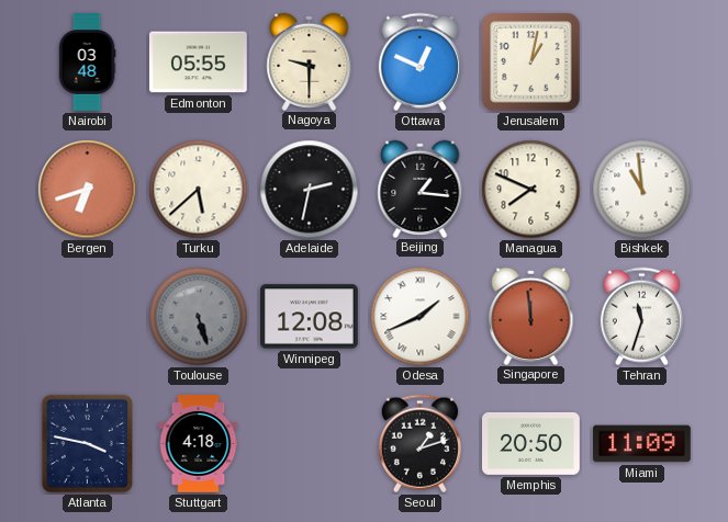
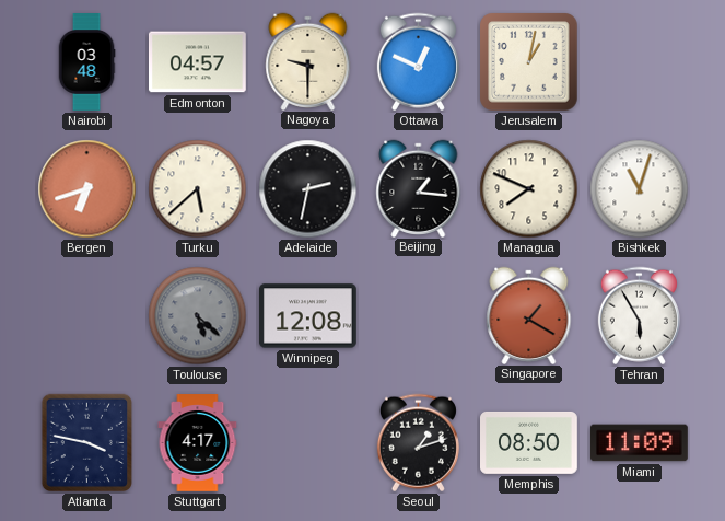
Edmonton: 05:55 -> 04:57 (198, 62)
Bishkek: 10:59 -> 11:03 (640, 189)
Toulouse: 5:27 -> 5:22 (198, 316)
Odesa: 1:41 -> none (421, 317)
Singapore: 11:59 -> 1:20 (529, 315)
Tehran: 11:33 -> 5:55 (639, 316)
Stuttgart: 4:18 -> 4:17 (198, 443)
Memphis: 20:50 -> 08:50 (529, 442)
